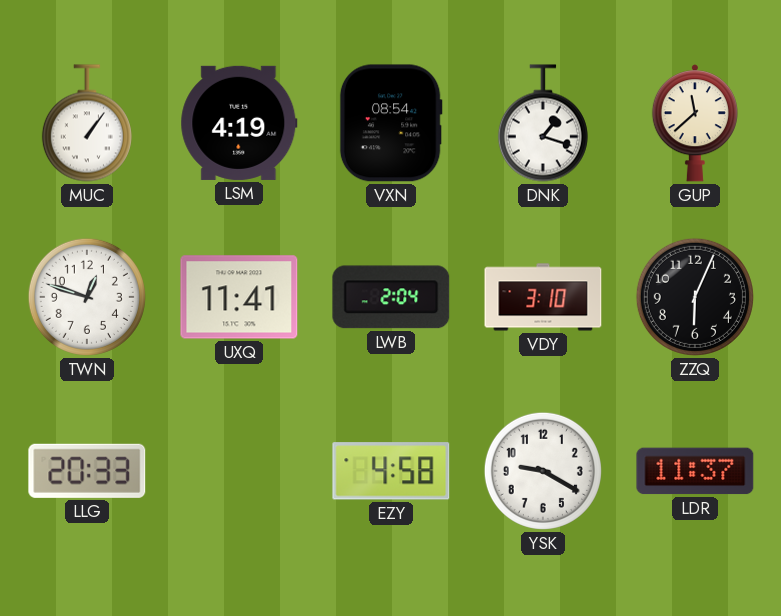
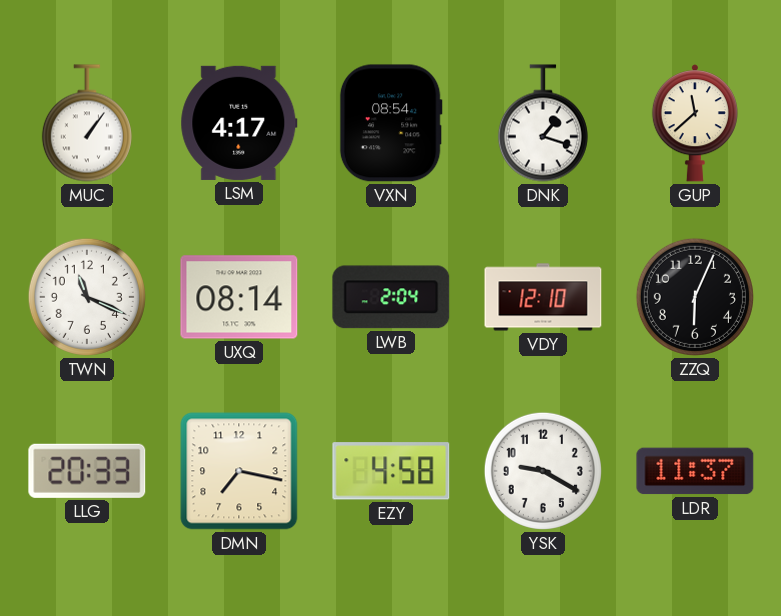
LSM: 4:19 -> 4:17 (239, 123)
TWN: 12:48 -> 11:19 (87, 297)
UXQ: 11:41 -> 08:14 (239, 297)
VDY: 3:10 -> 12:10 (543, 297)
DMN: none -> 7:17 (239, 471)
